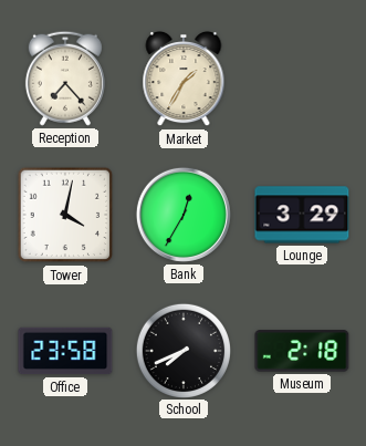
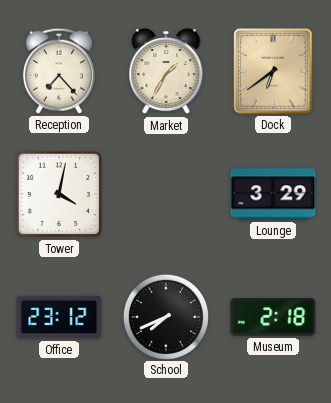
Dock: none -> 6:39 (273, 71)
Bank: 12:35 -> none (184, 215)
Office: 23:58 -> 23:12 (59, 317)
